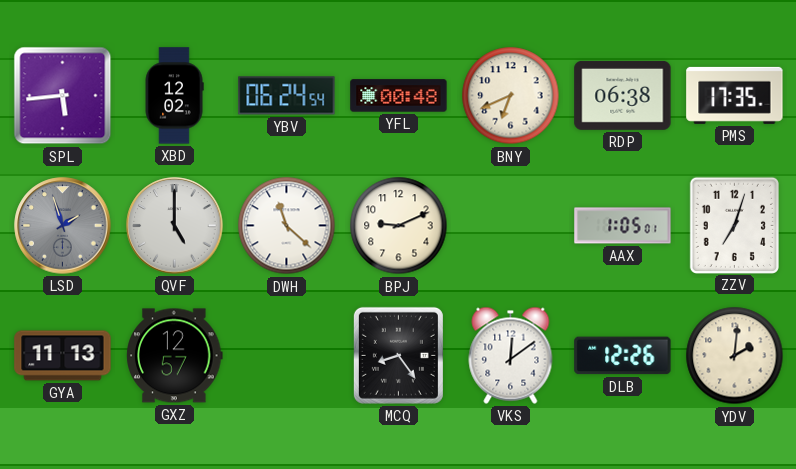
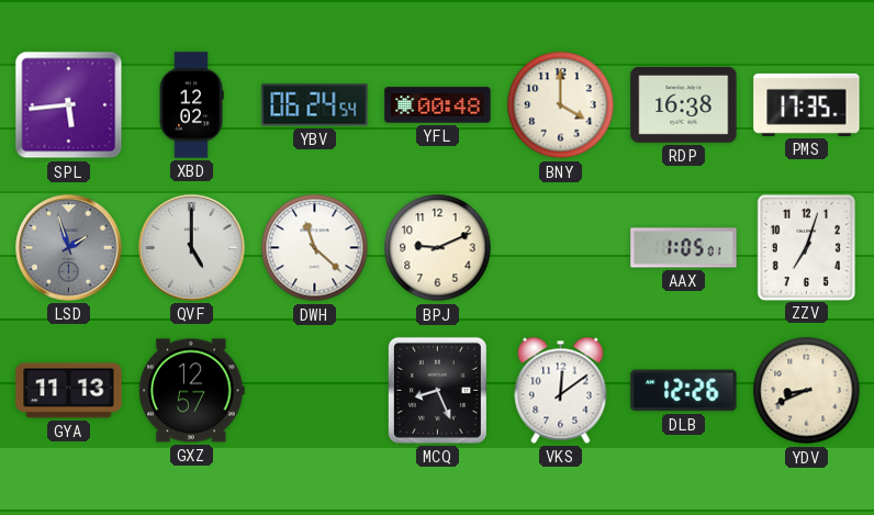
BNY: 6:41 -> 4:00 (561, 105)
RDP: 06:38 -> 16:38 (684, 104)
MCQ: 8:24 -> 8:26 (437, 390)
YDV: 2:01 -> 8:41 (807, 391)
